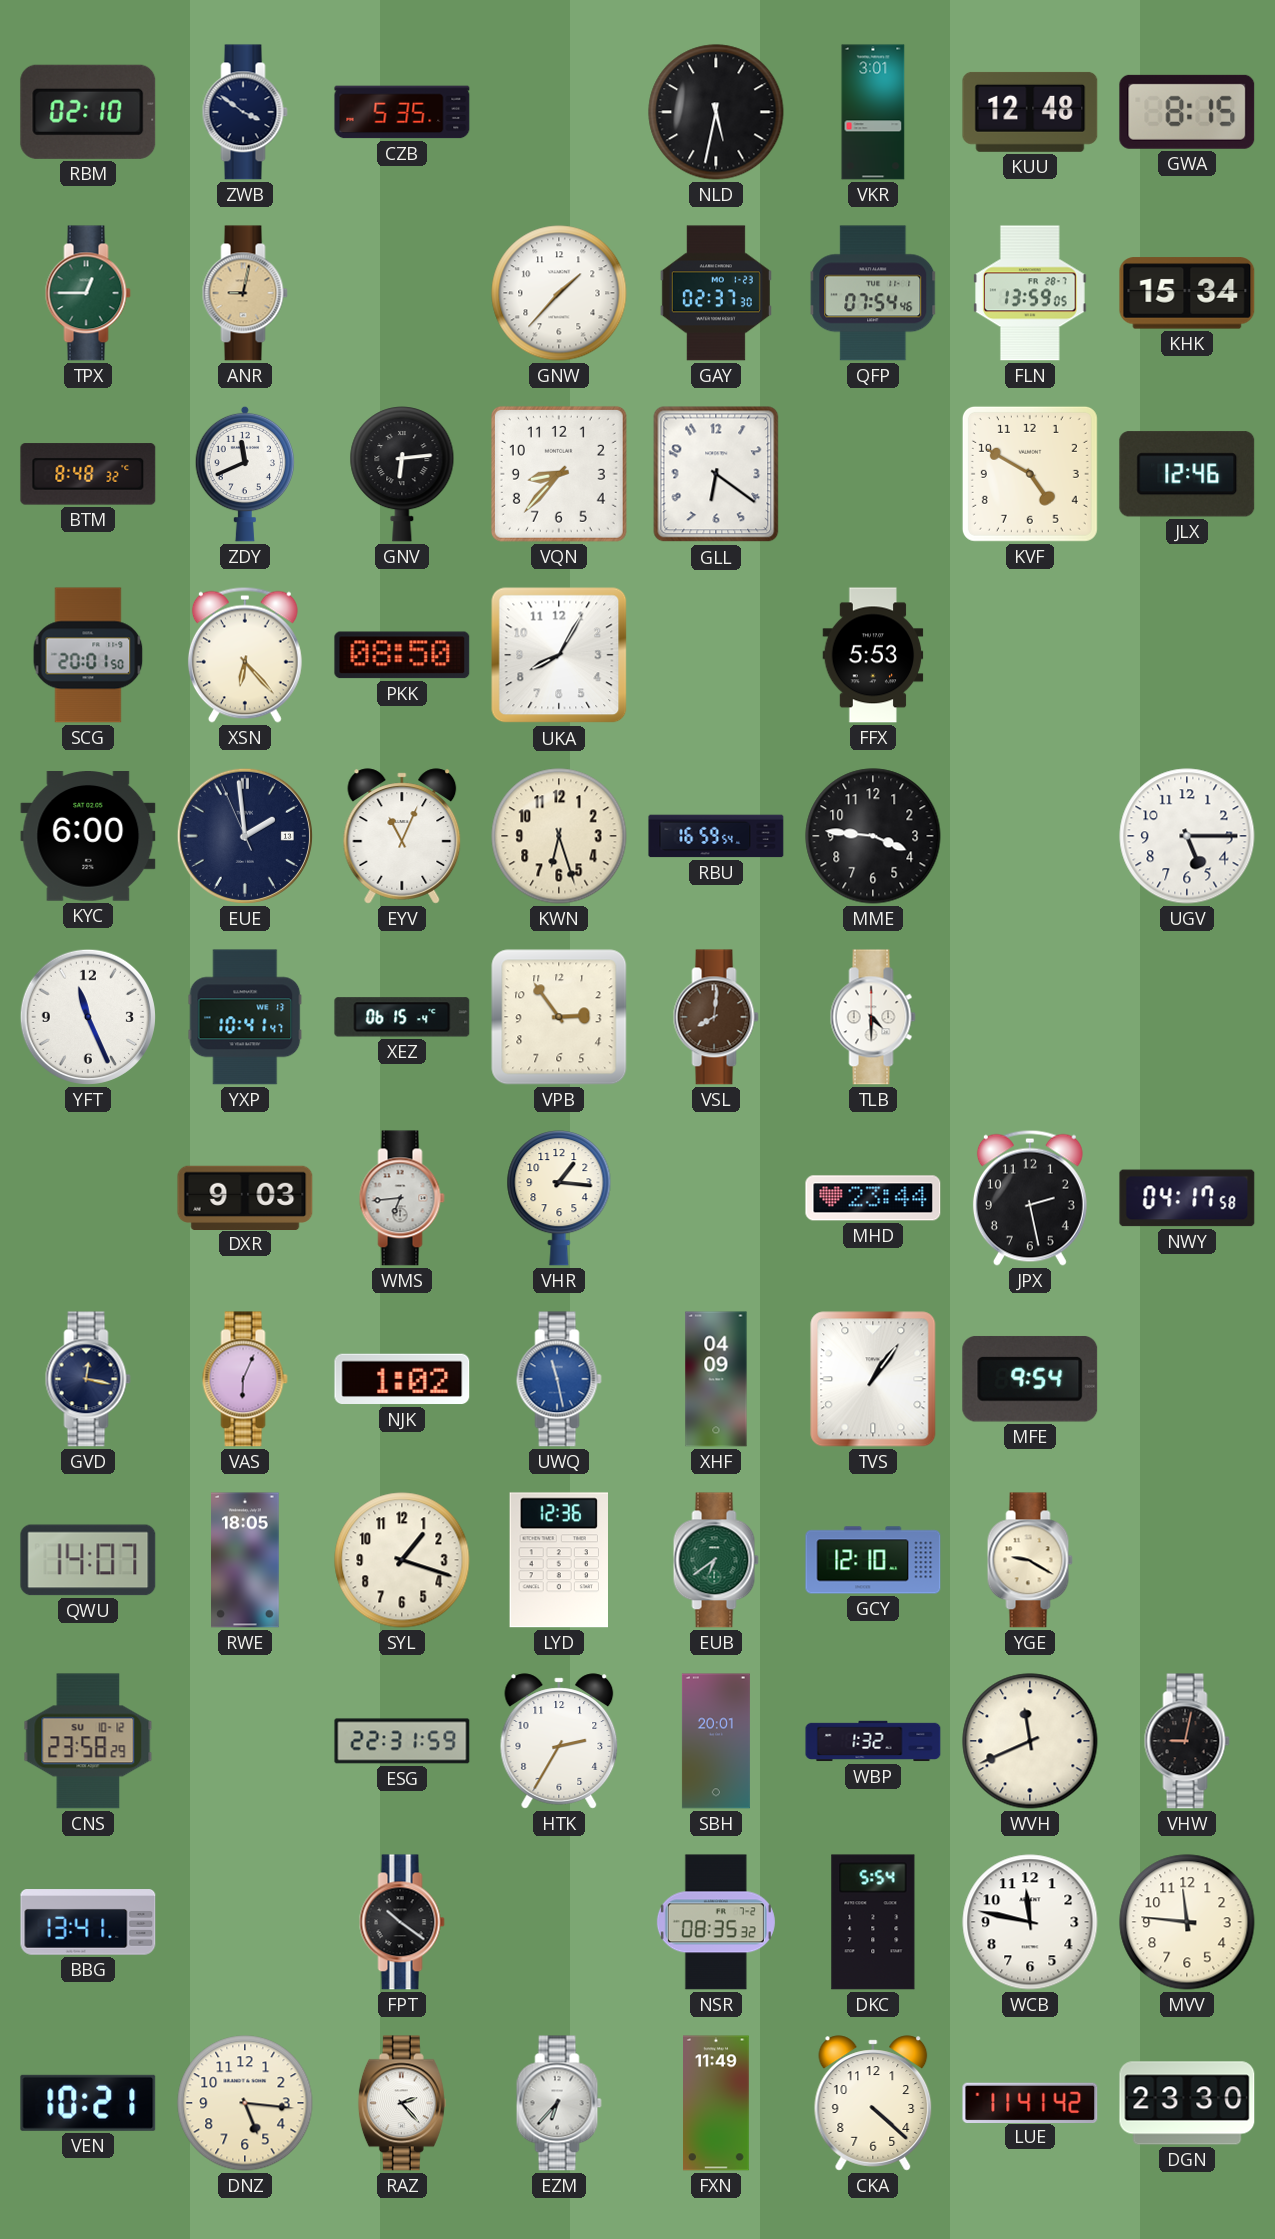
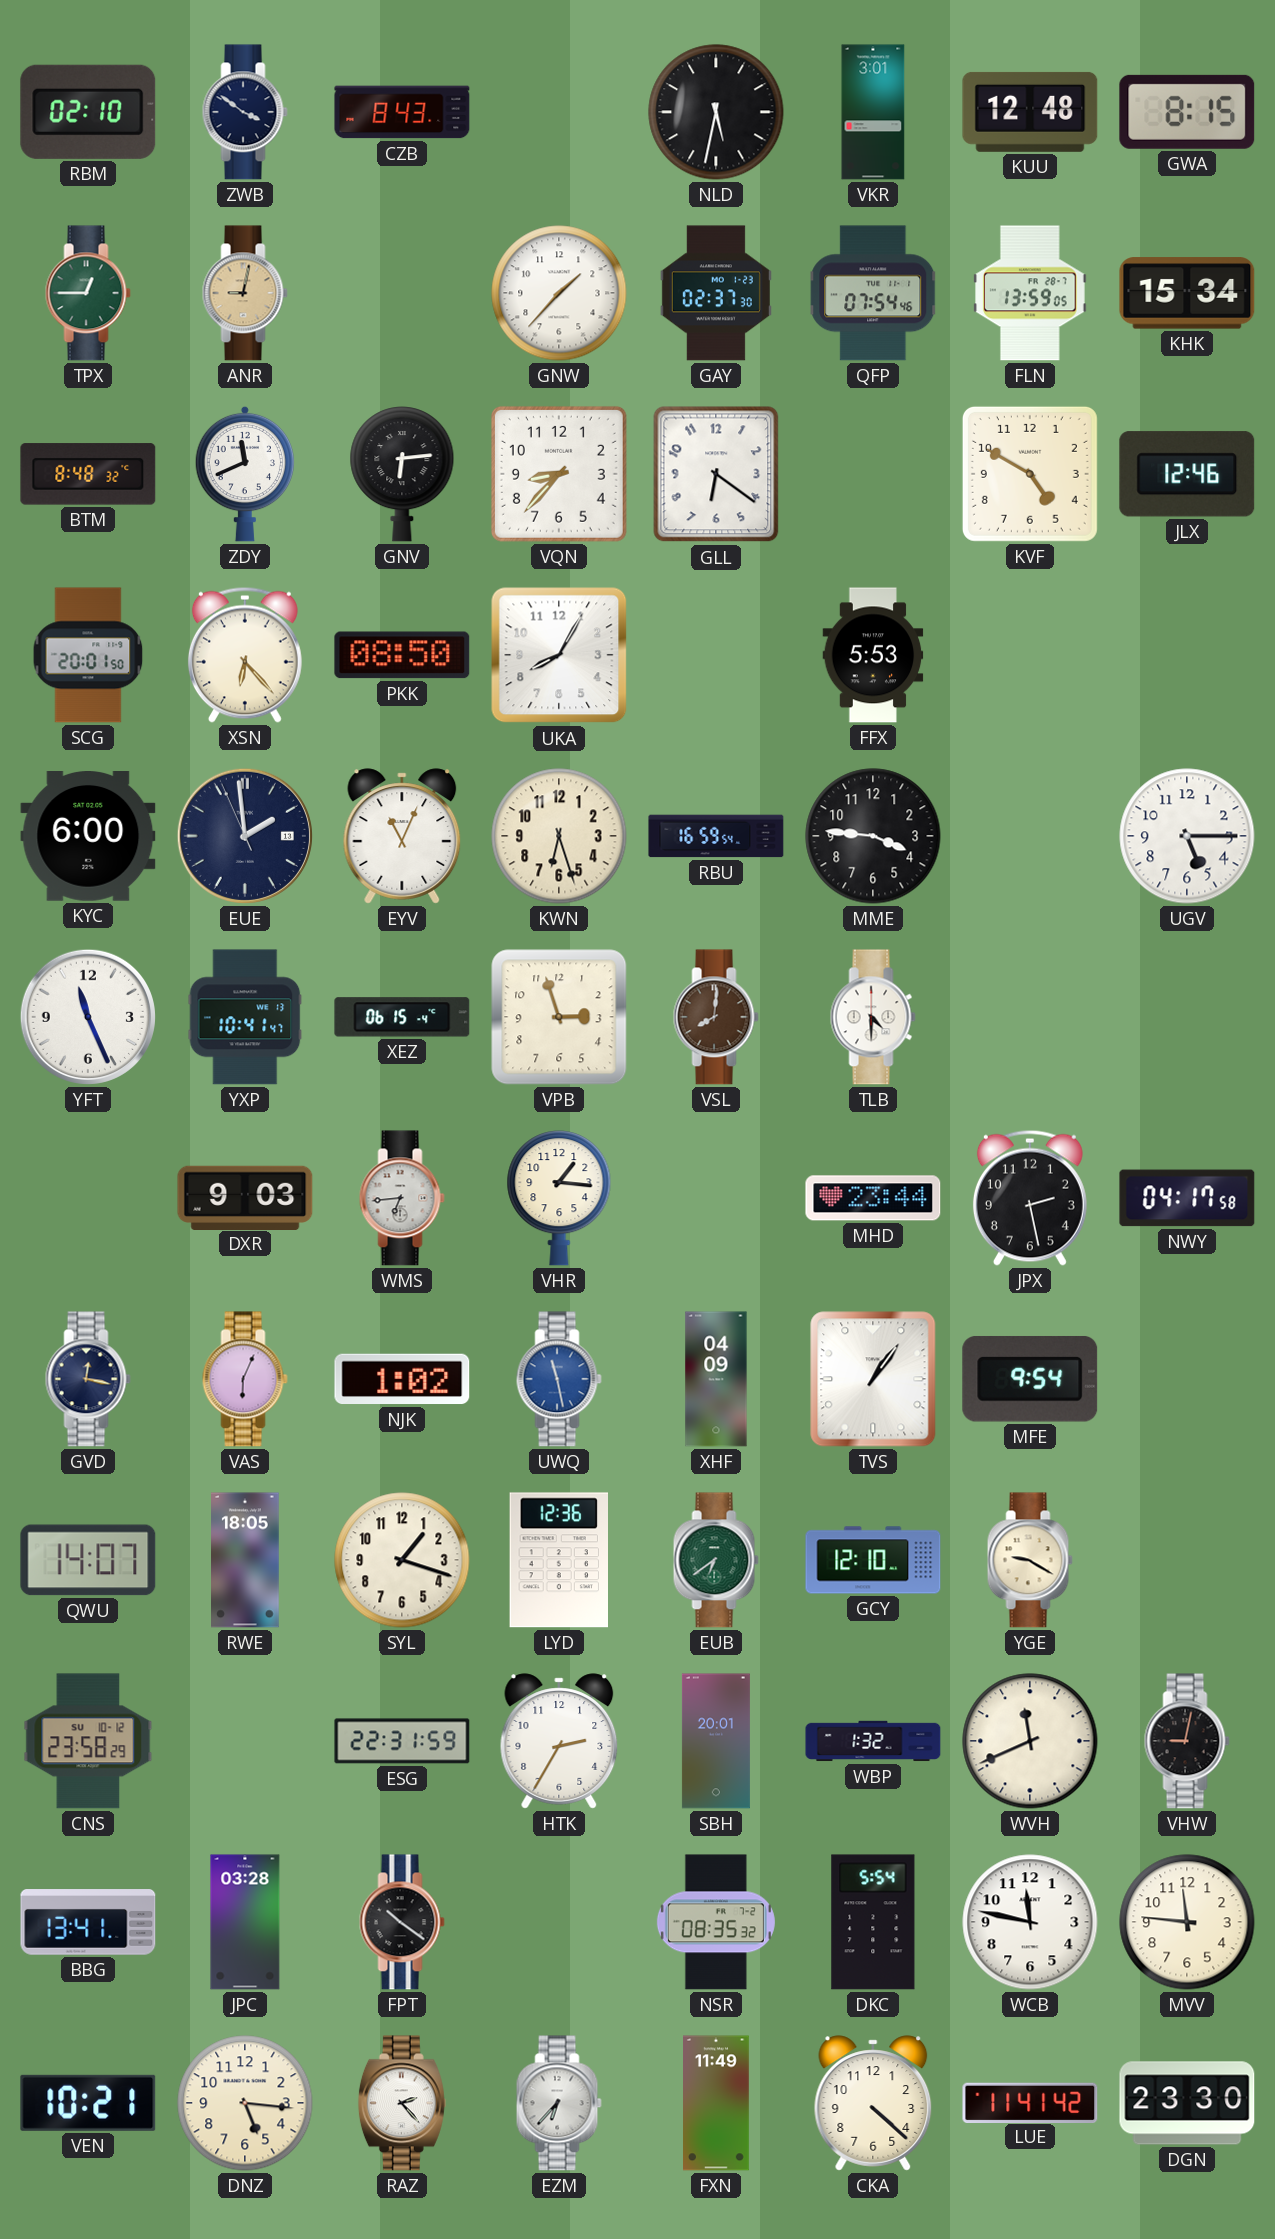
CZB: 5:35 -> 8:43 (402, 112)
VPB: 2:54 -> 2:57 (559, 1017)
JPC: none -> 03:28 (245, 1922)
